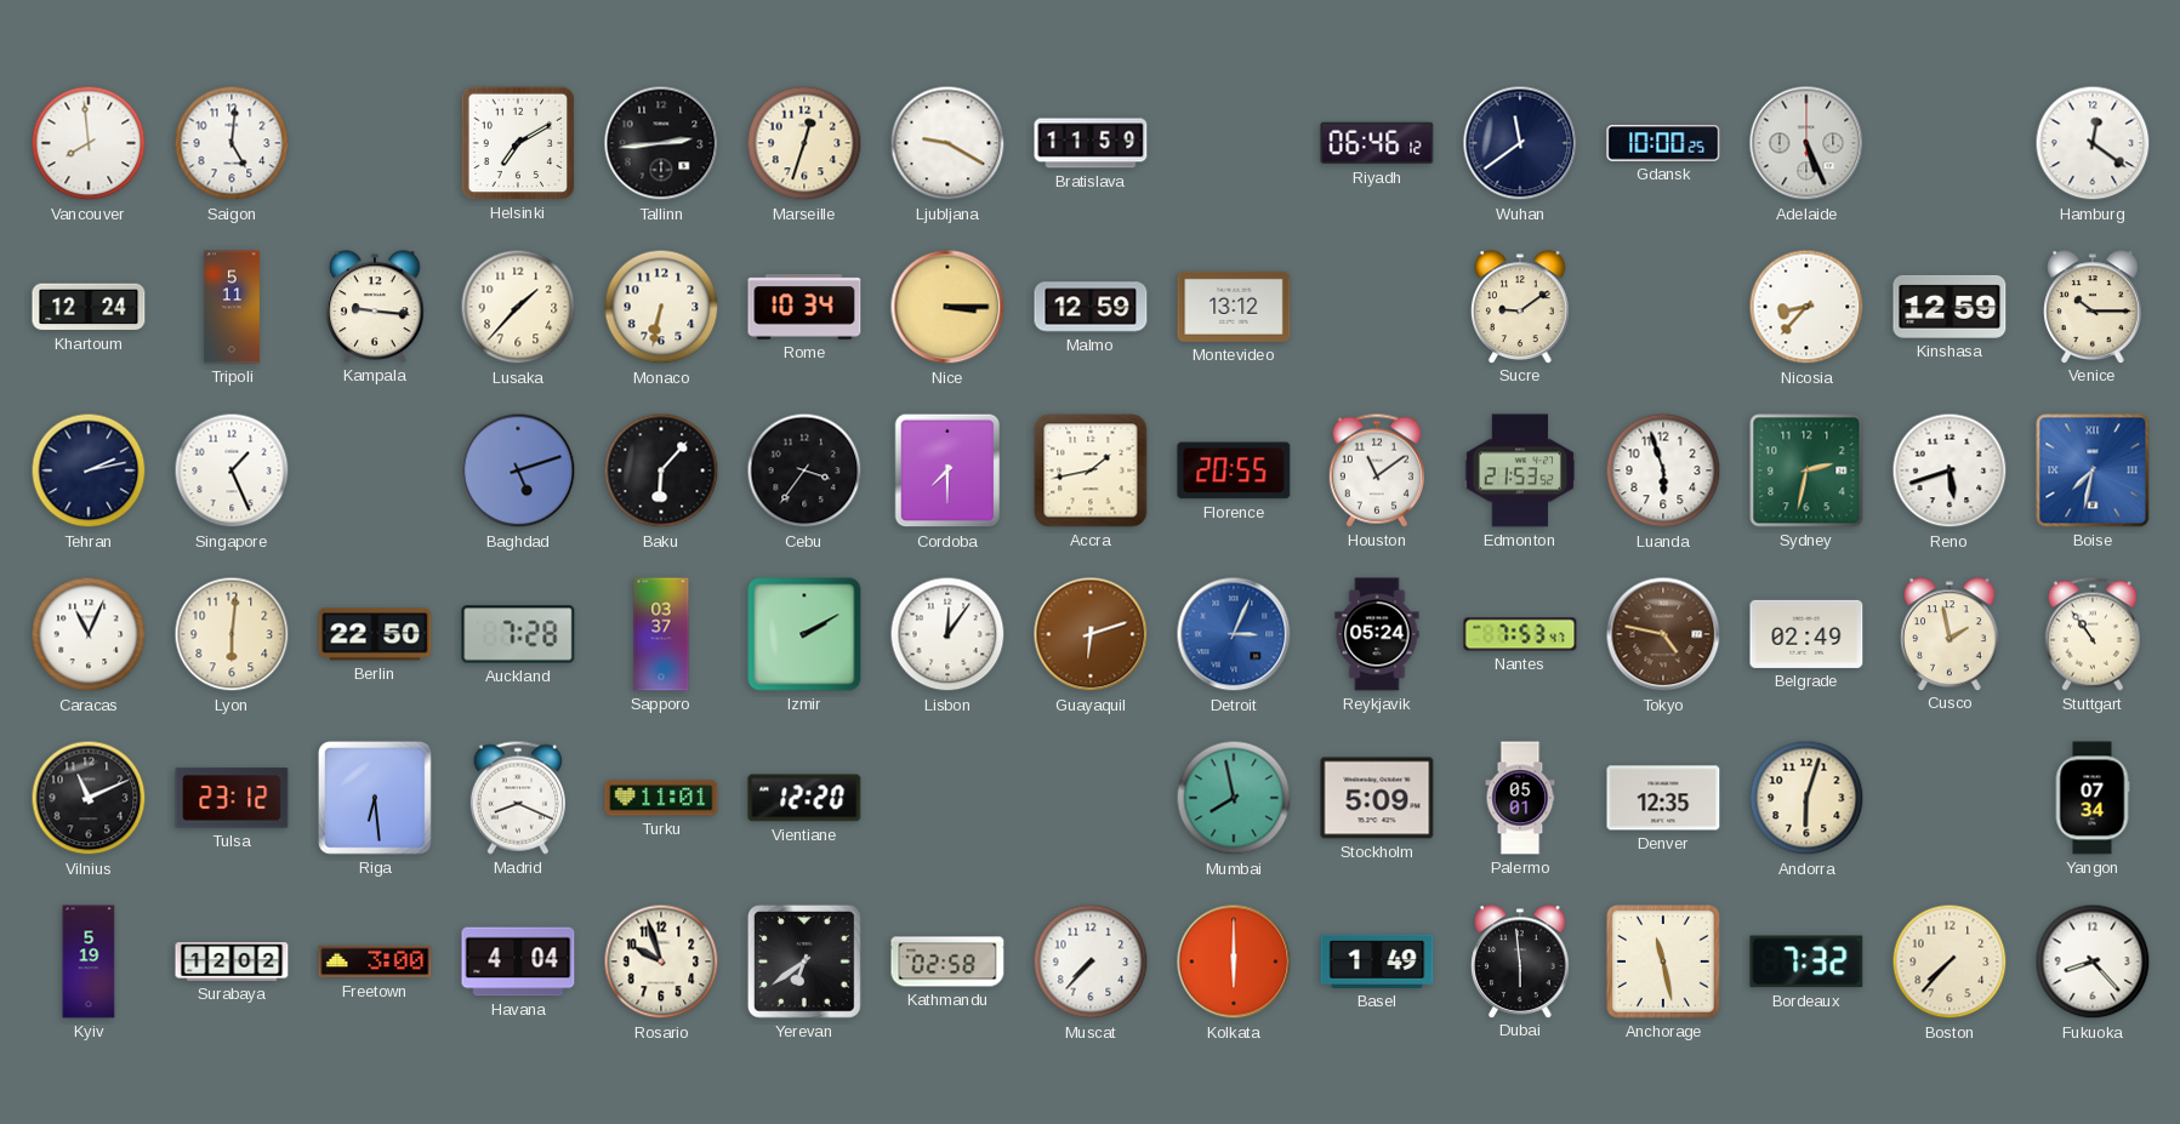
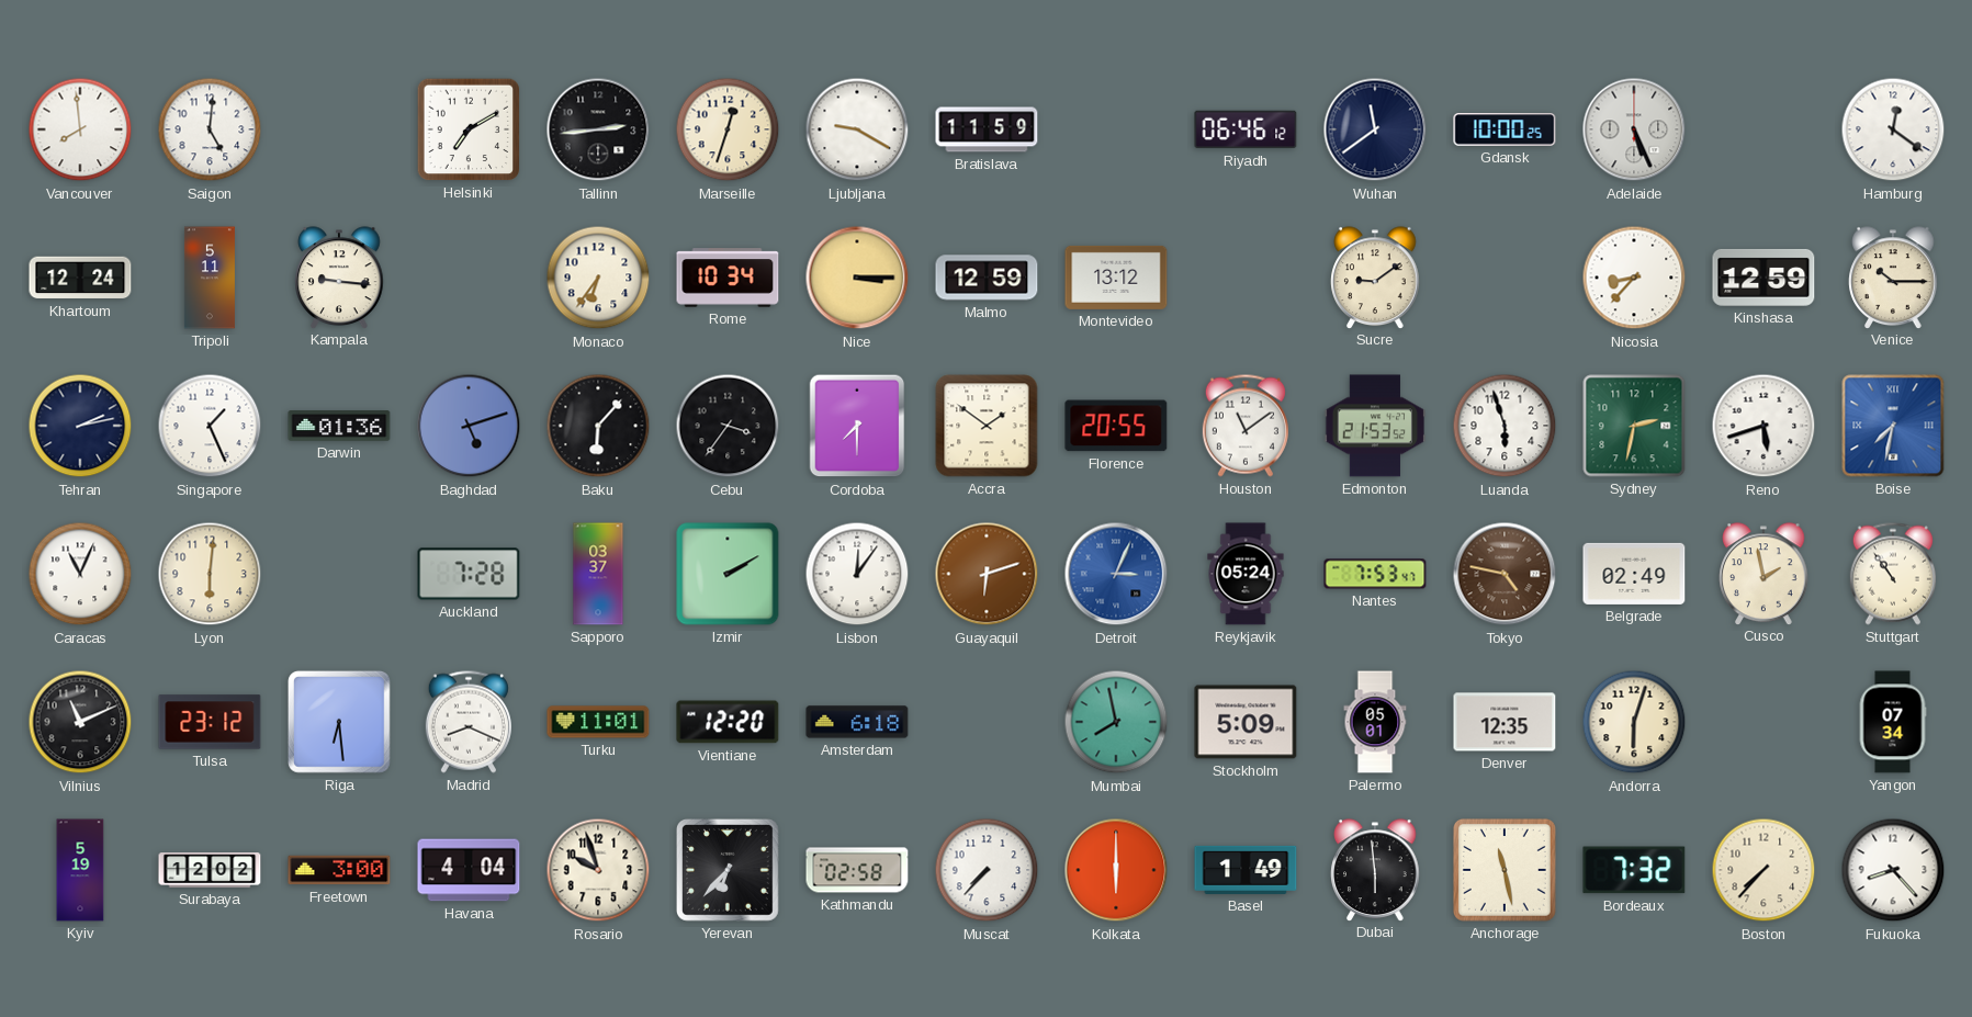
Lusaka: 1:37 -> none (518, 307)
Monaco: 6:32 -> 6:36 (598, 278)
Darwin: none -> 01:36 (339, 426)
Accra: 1:43 -> 1:51 (987, 426)
Berlin: 22:50 -> none (375, 634)
Amsterdam: none -> 6:18 (857, 722)
Yerevan: 6:39 -> 6:37 (728, 870)
